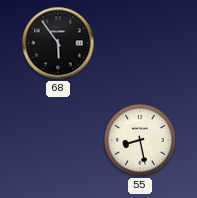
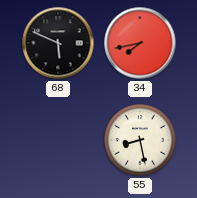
68: 5:54 -> 5:49 (58, 43)
34: none -> 7:43 (140, 43)
